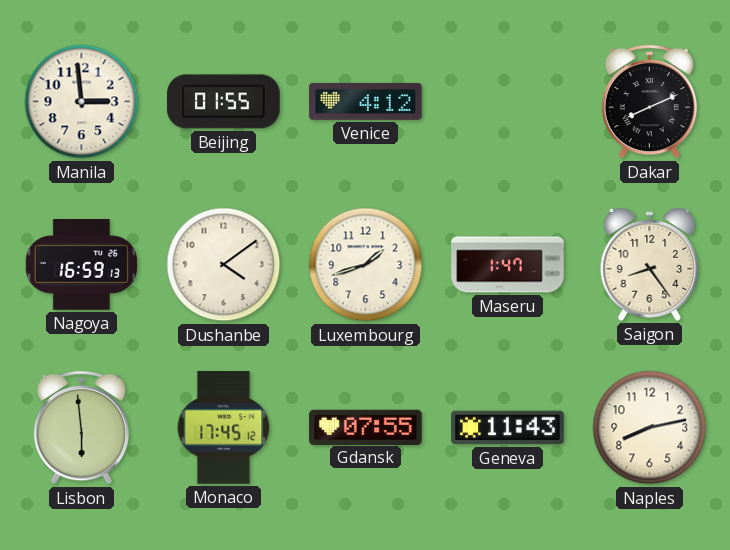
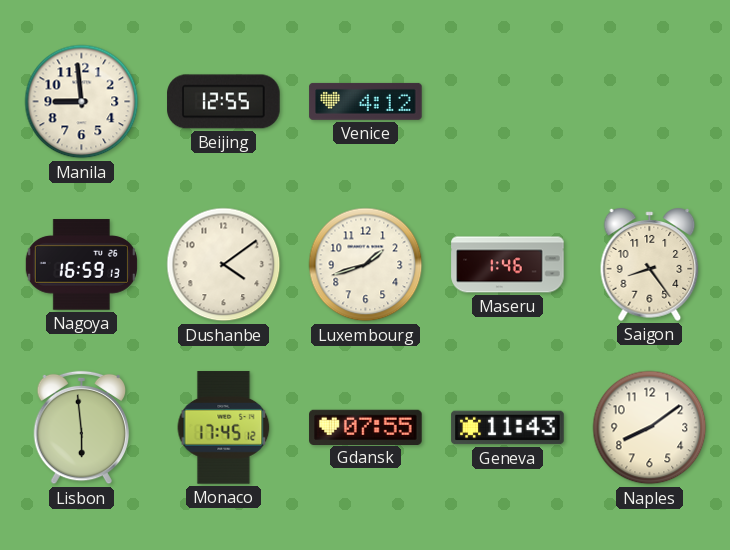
Manila: 2:59 -> 8:59 (82, 102)
Beijing: 01:55 -> 12:55 (224, 102)
Dakar: 8:11 -> none (650, 102)
Maseru: 1:47 -> 1:46 (508, 265)
Naples: 8:13 -> 8:09 (650, 428)
